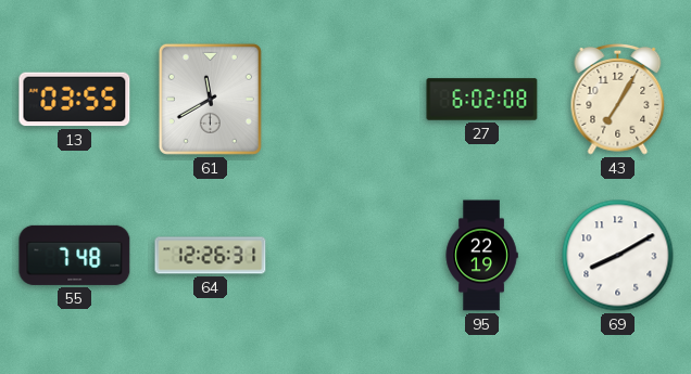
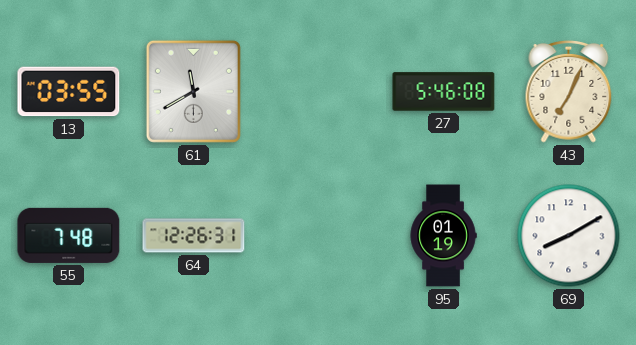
27: 6:02 -> 5:46 (444, 92)
43: 7:05 -> 7:04 (569, 91)
95: 22:19 -> 01:19 (443, 236)
